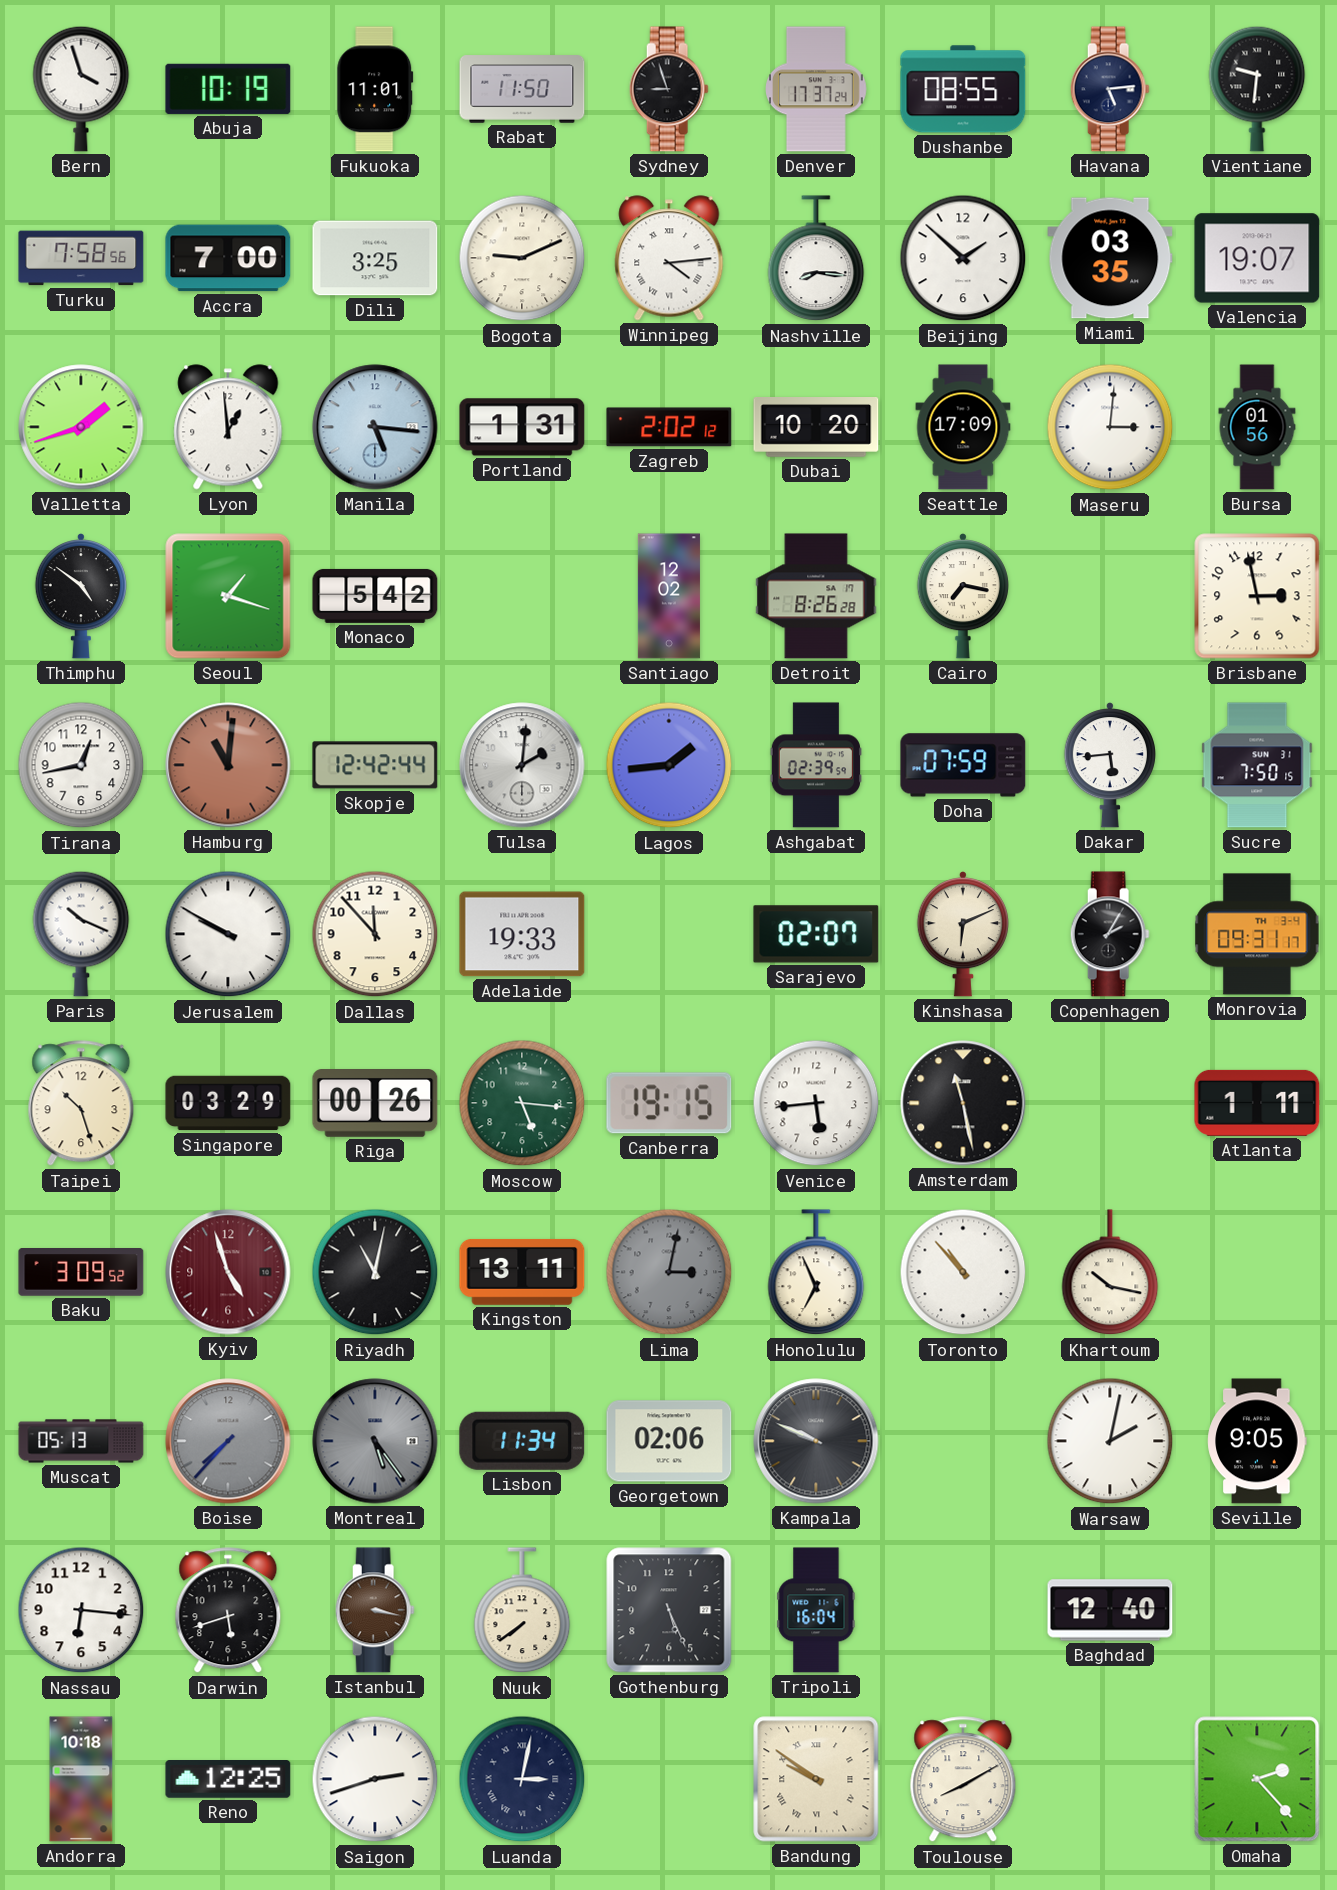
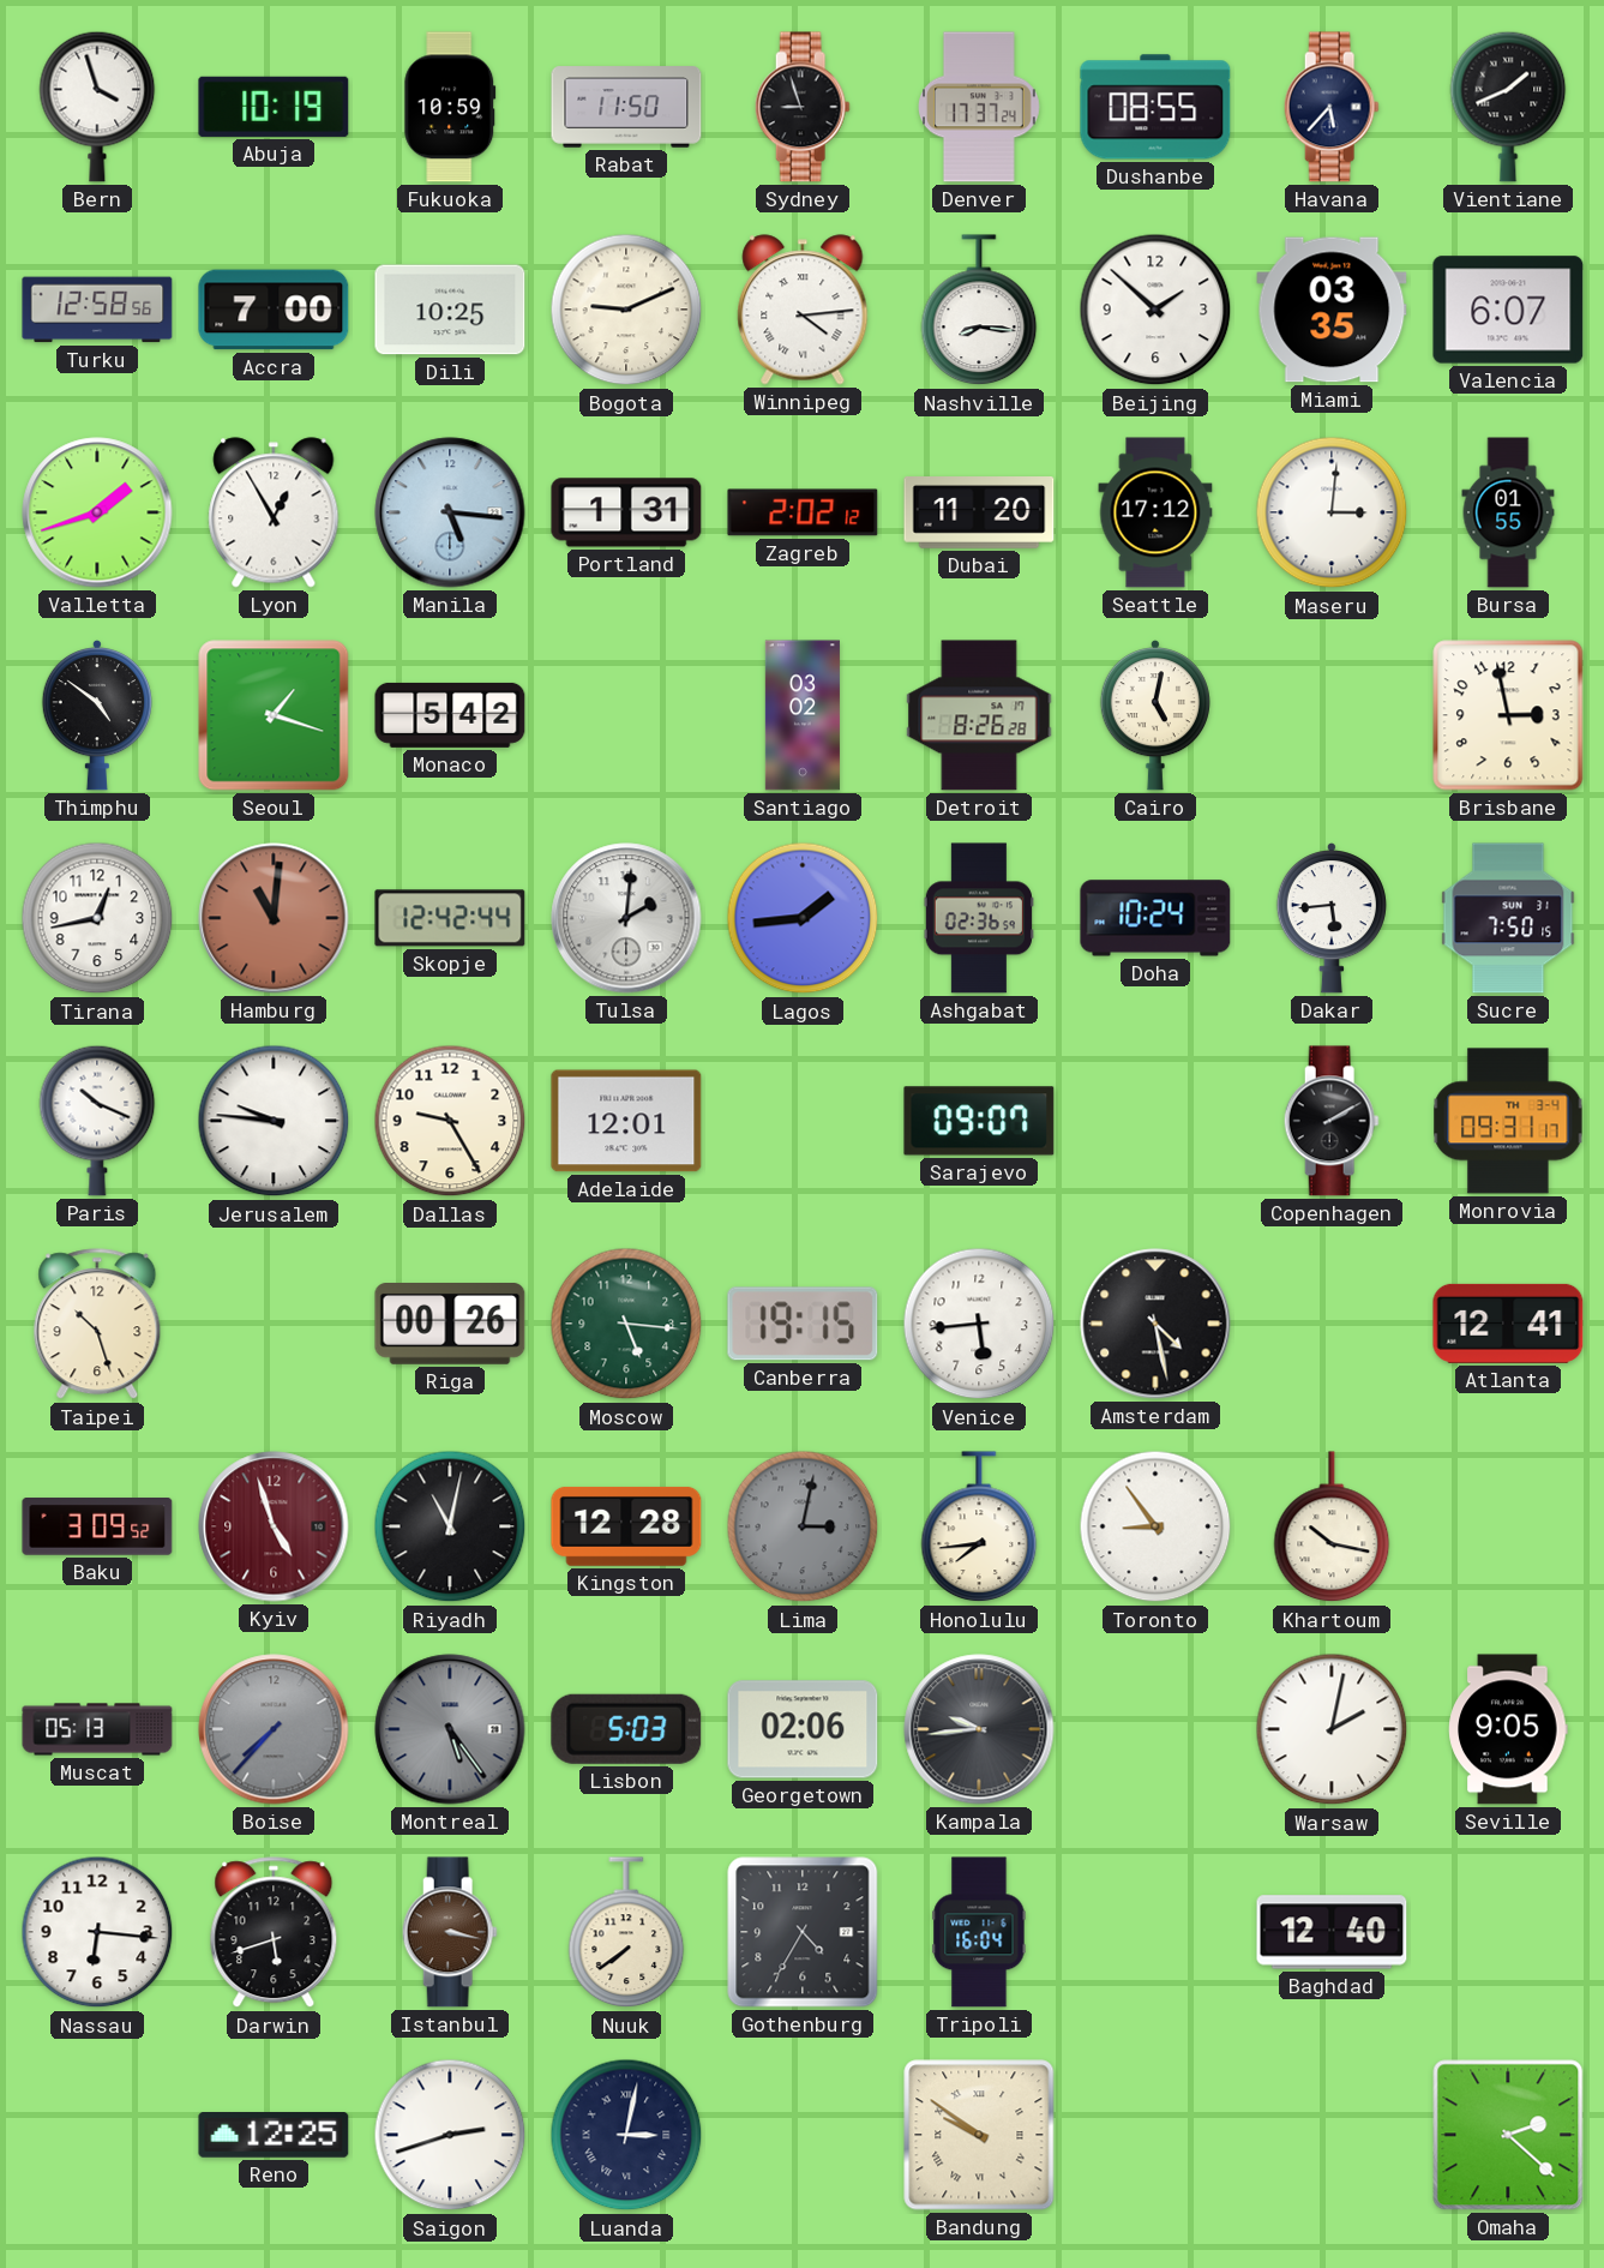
Fukuoka: 11:01 -> 10:59 (450, 107)
Havana: 5:14 -> 5:37 (1332, 107)
Vientiane: 9:31 -> 1:41 (1508, 107)
Turku: 7:58 -> 12:58 (97, 310)
Dili: 3:25 -> 10:25 (450, 310)
Valencia: 19:07 -> 6:07 (1508, 310)
Lyon: 12:59 -> 12:55 (274, 512)
Dubai: 10:20 -> 11:20 (979, 514)
Seattle: 17:09 -> 17:12 (1155, 512)
Bursa: 01:56 -> 01:55 (1508, 512)
Santiago: 12:02 -> 03:02 (803, 715)
Cairo: 7:17 -> 5:02 (1155, 716)
Ashgabat: 02:39 -> 02:36 (979, 918)
Doha: 07:59 -> 10:24 (1155, 918)
Jerusalem: 9:50 -> 9:46 (274, 1121)
Dallas: 11:53 -> 9:25 (450, 1121)
Adelaide: 19:33 -> 12:01 (626, 1121)
Sarajevo: 02:07 -> 09:07 (979, 1121)
Kinshasa: 6:11 -> none (963, 935)
Copenhagen: 2:05 -> 2:10 (1332, 1121)
Singapore: 03:29 -> none (228, 1103)
Amsterdam: 11:28 -> 4:28 (1155, 1324)
Atlanta: 1:11 -> 12:41 (1508, 1324)
Kingston: 13:11 -> 12:28 (626, 1526)
Honolulu: 6:56 -> 7:44 (979, 1528)
Toronto: 10:53 -> 8:54 (1155, 1526)
Lisbon: 11:34 -> 5:03 (626, 1729)
Kampala: 9:49 -> 9:44 (979, 1729)
Gothenburg: 5:26 -> 4:35 (803, 1932)
Andorra: 10:18 -> none (81, 1779)
Toulouse: 8:10 -> none (963, 1780)
Omaha: 2:23 -> 2:22 (1508, 2135)
